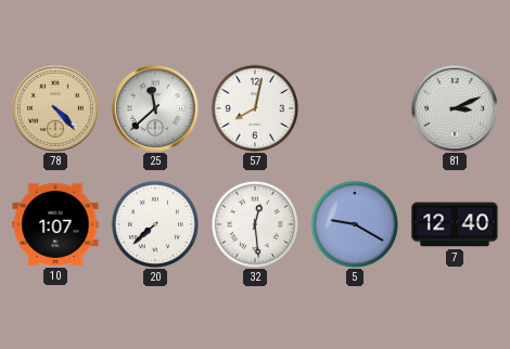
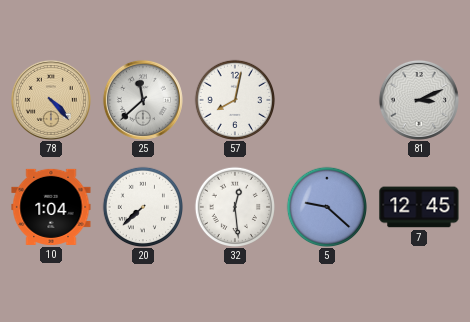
10: 1:07 -> 1:04 (51, 207)
5: 9:20 -> 9:22 (326, 206)
7: 12:40 -> 12:45 (419, 207)
